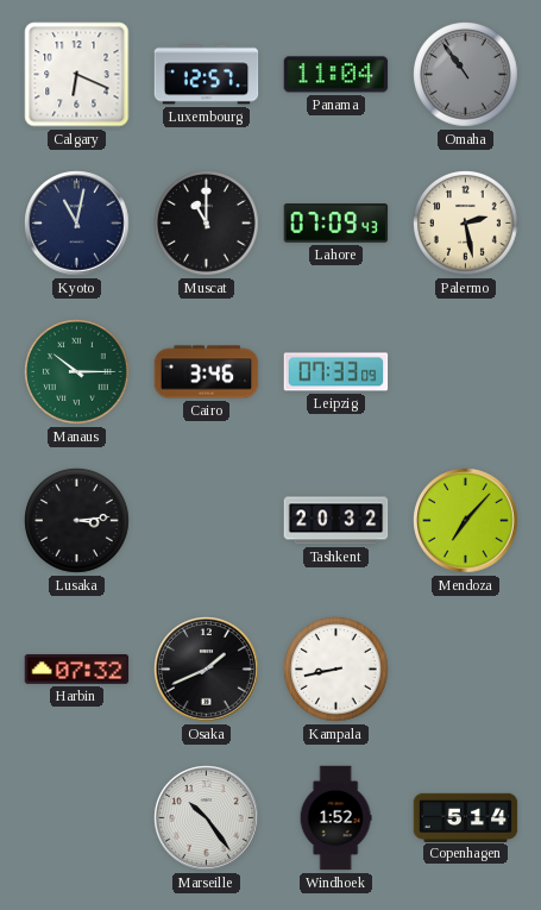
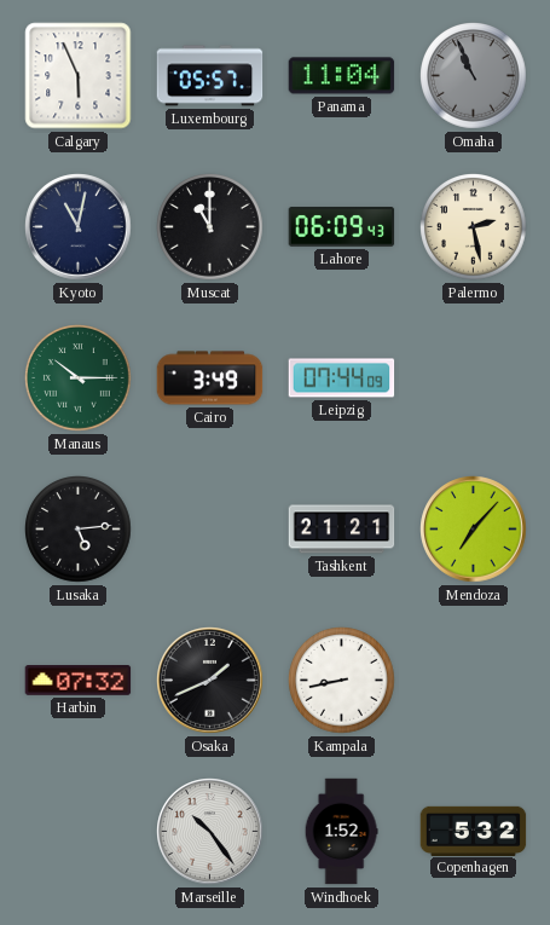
Calgary: 6:19 -> 5:56 (79, 76)
Luxembourg: 12:57 -> 05:57 (210, 76)
Omaha: 10:54 -> 10:56 (474, 76)
Lahore: 07:09 -> 06:09 (342, 227)
Cairo: 3:46 -> 3:49 (210, 378)
Leipzig: 07:33 -> 07:44 (342, 378)
Lusaka: 3:14 -> 5:14 (79, 530)
Tashkent: 20:32 -> 21:21 (342, 530)
Copenhagen: 5:14 -> 5:32 (474, 831)
